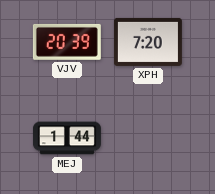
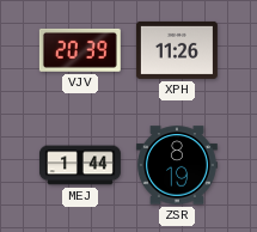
XPH: 7:20 -> 11:26 (177, 50)
ZSR: none -> 8:19 (177, 165)
